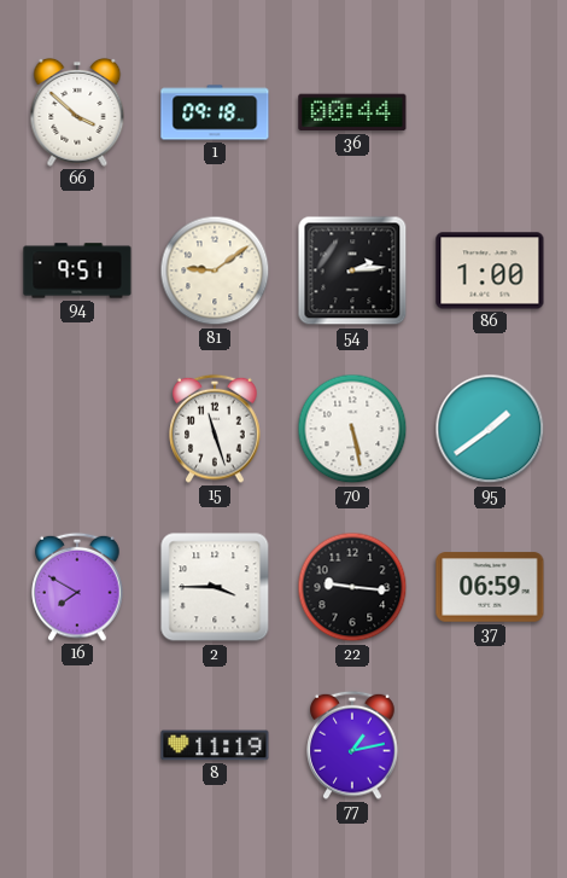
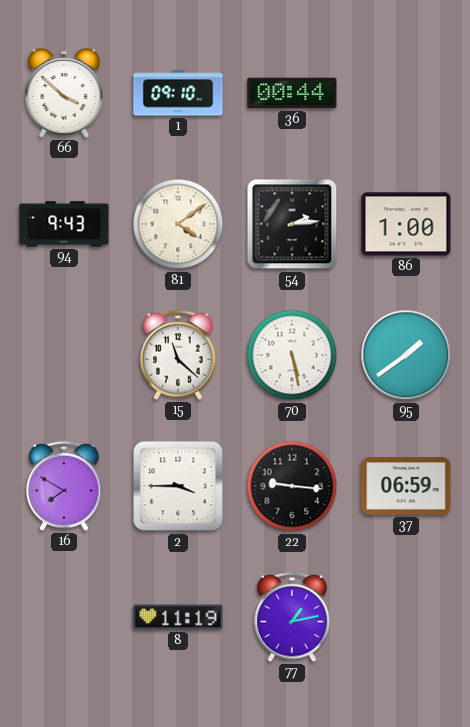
1: 09:18 -> 09:10 (178, 93)
94: 9:51 -> 9:43 (64, 224)
81: 9:09 -> 4:09 (178, 224)
15: 11:27 -> 11:22 (178, 355)
